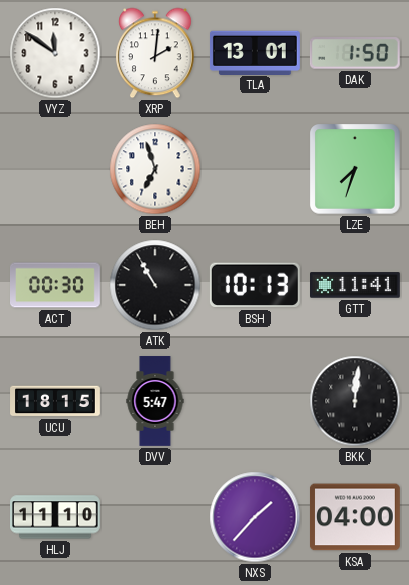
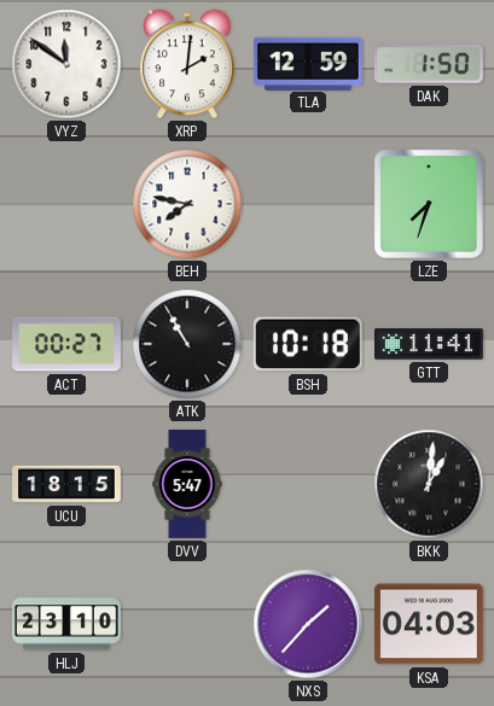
TLA: 13:01 -> 12:59 (308, 63)
BEH: 6:57 -> 7:47 (187, 204)
ACT: 00:30 -> 00:27 (68, 344)
BSH: 10:13 -> 10:18 (308, 344)
BKK: 12:01 -> 1:01 (429, 484)
HLJ: 11:10 -> 23:10 (68, 624)
KSA: 04:00 -> 04:03 (429, 624)
